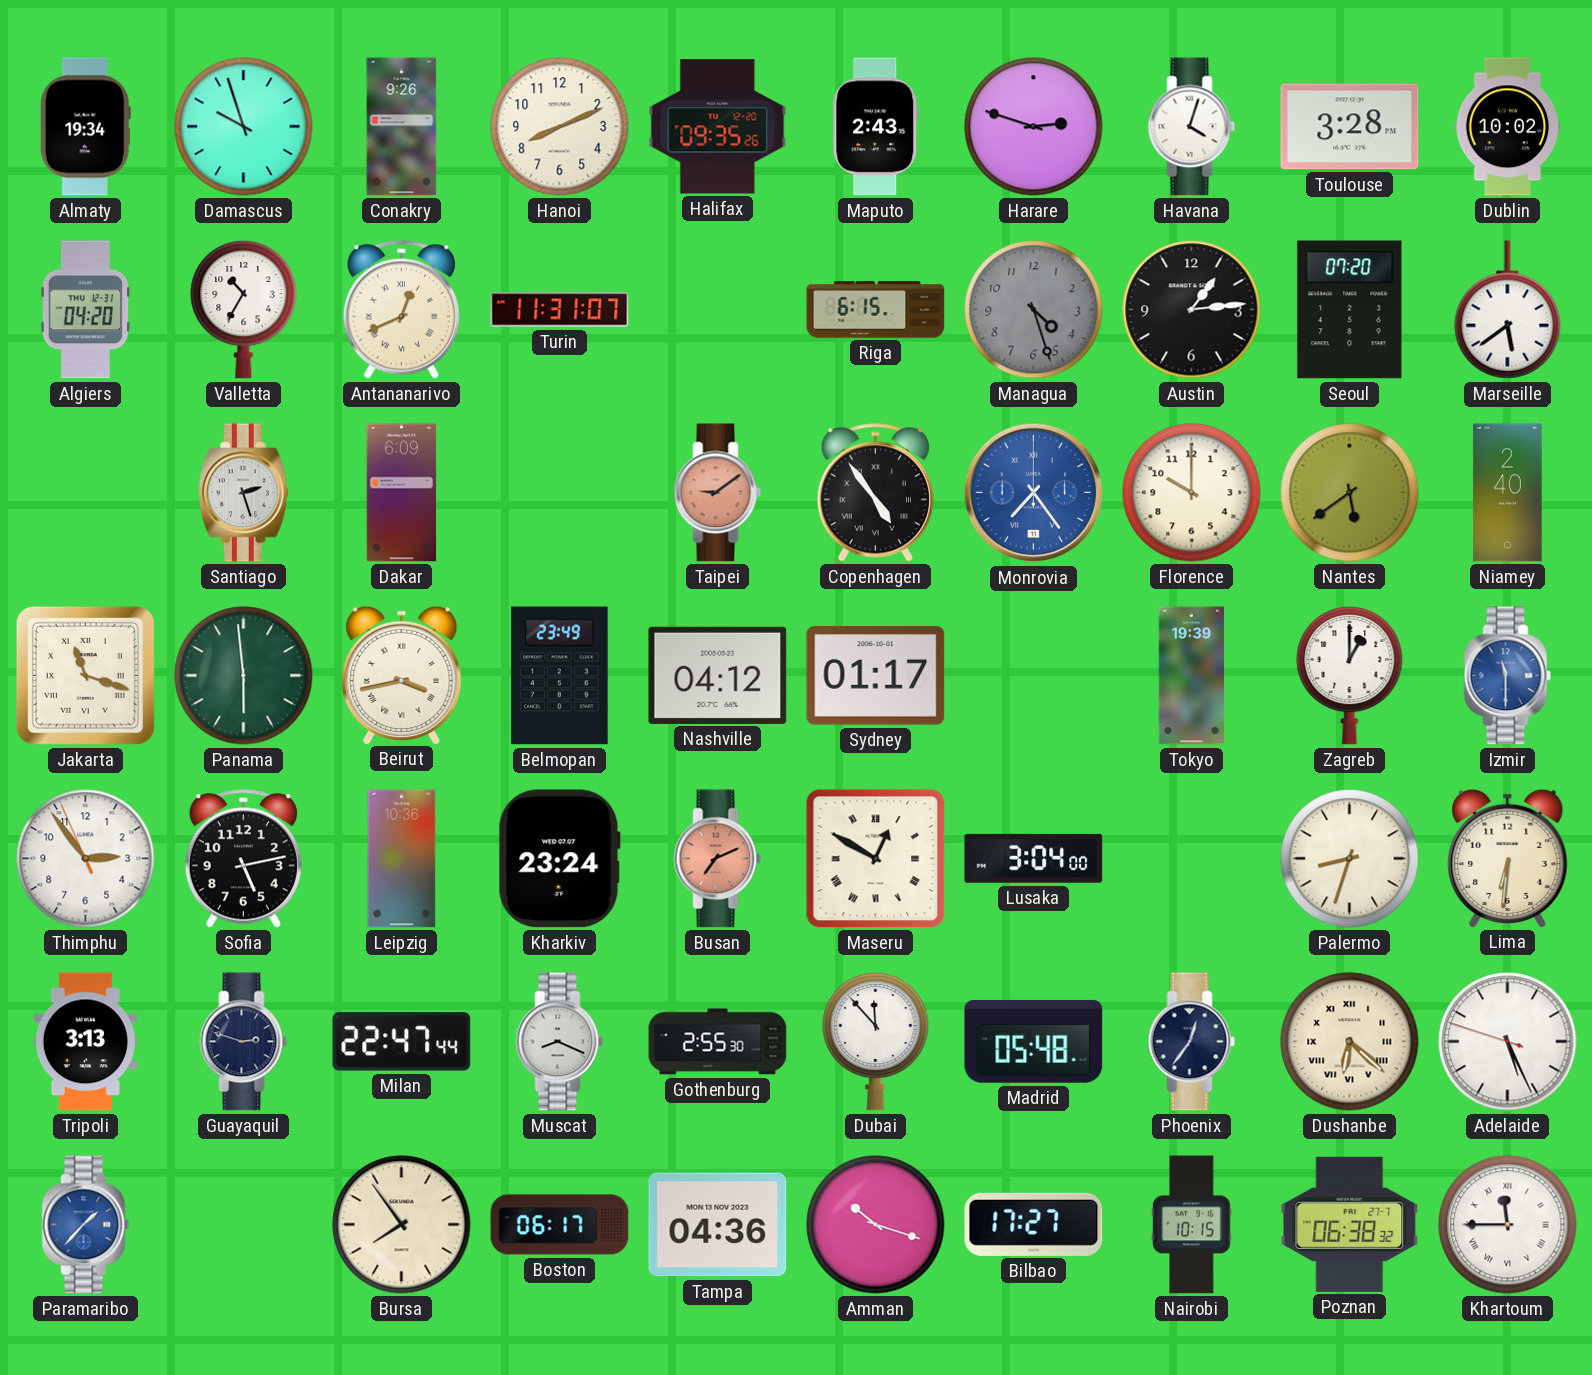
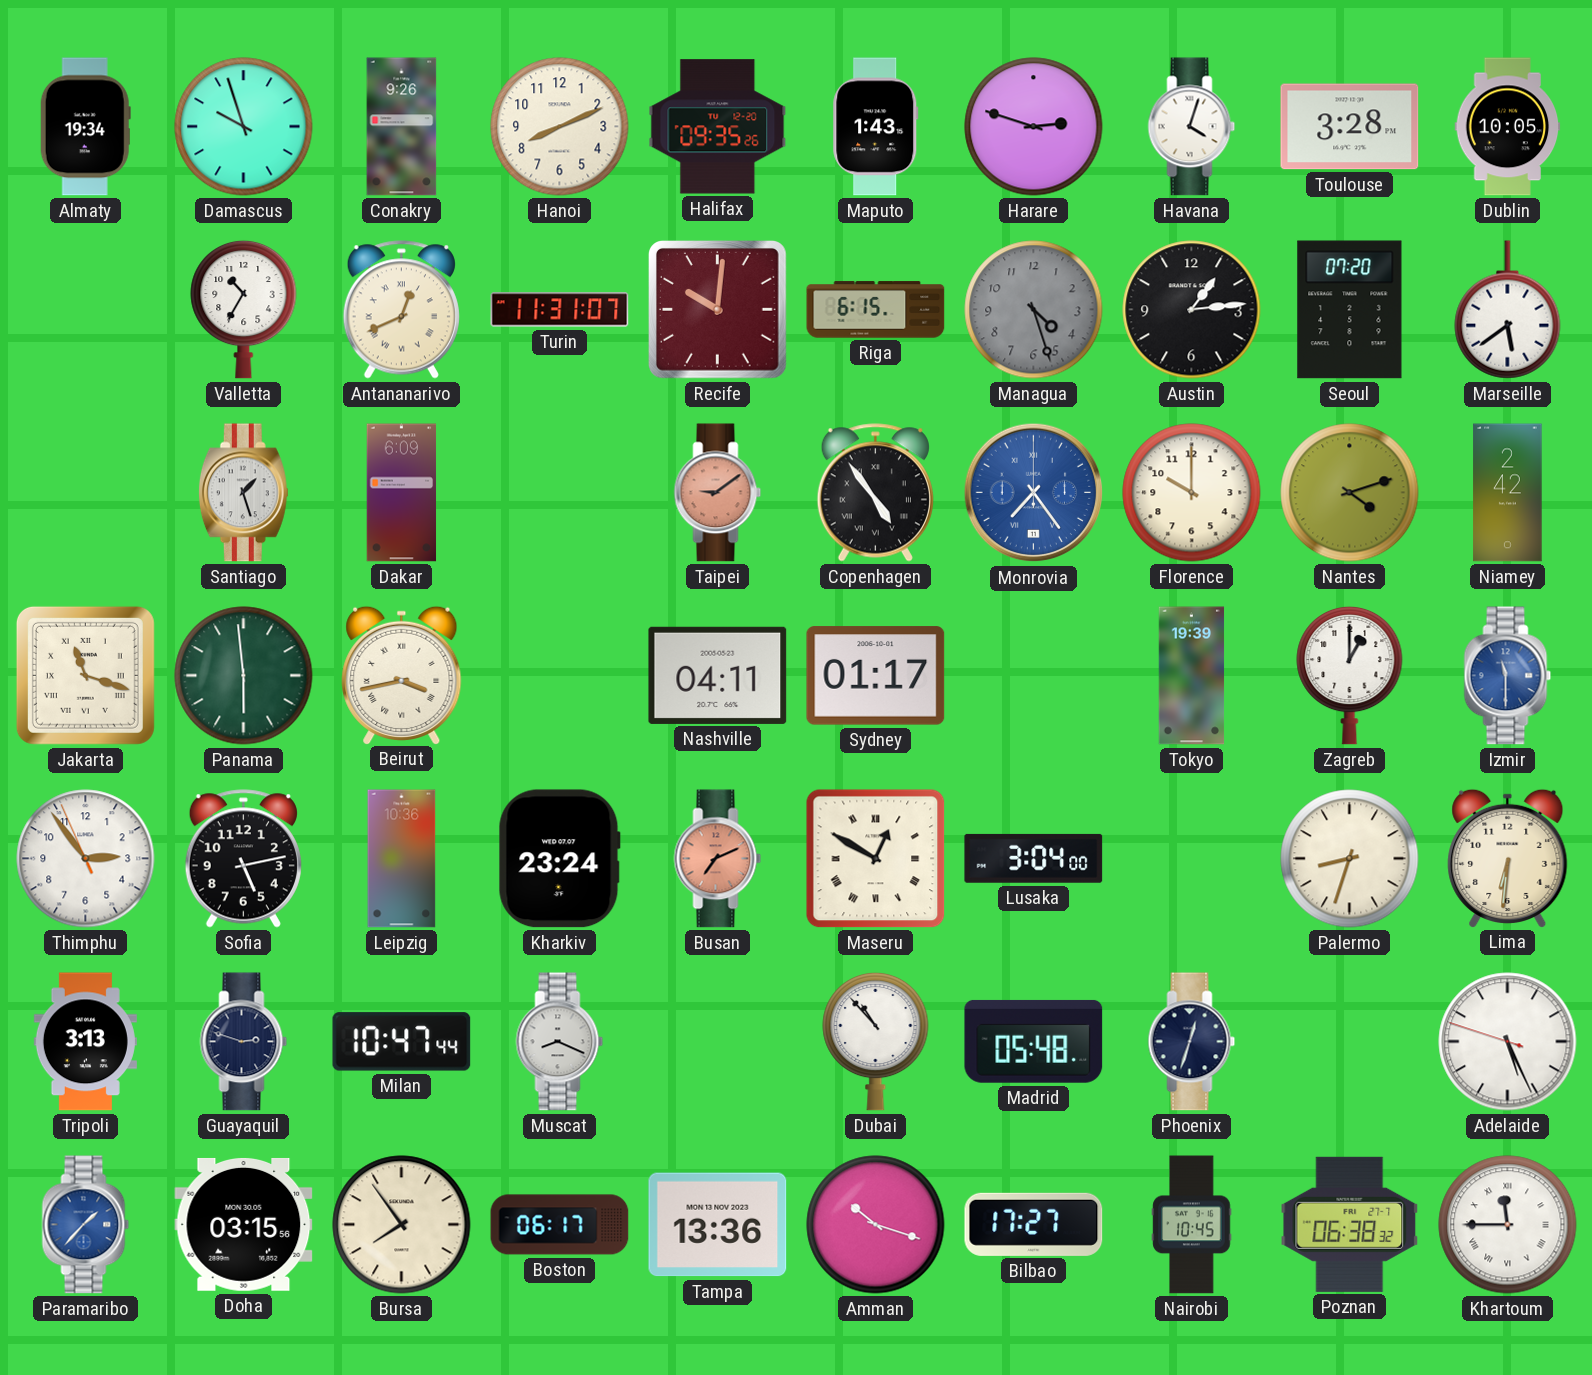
Maputo: 2:43 -> 1:43 (876, 127)
Dublin: 10:02 -> 10:05 (1508, 127)
Algiers: 04:20 -> none (86, 310)
Recife: none -> 10:01 (718, 310)
Santiago: 2:27 -> 1:27 (243, 493)
Nantes: 5:39 -> 4:12 (1350, 493)
Niamey: 2:40 -> 2:42 (1508, 493)
Belmopan: 23:49 -> none (560, 676)
Nashville: 04:12 -> 04:11 (718, 675)
Milan: 22:47 -> 10:47 (402, 1042)
Gothenburg: 2:55 -> none (718, 1042)
Dubai: 11:53 -> 10:53 (876, 1041)
Phoenix: 12:36 -> 12:33 (1192, 1042)
Dushanbe: 6:22 -> none (1350, 1042)
Doha: none -> 03:15 (244, 1224)
Tampa: 04:36 -> 13:36 (718, 1225)
Nairobi: 10:15 -> 10:45 (1192, 1225)
